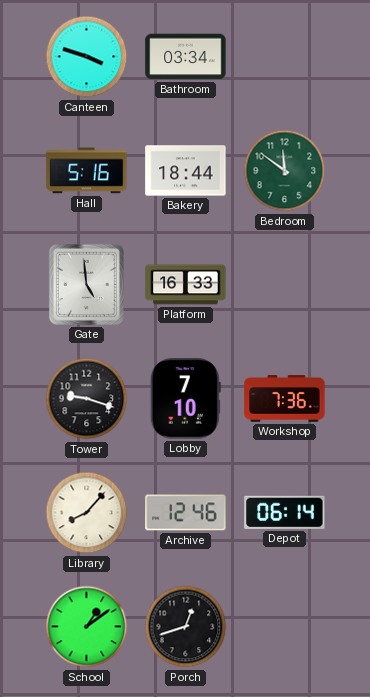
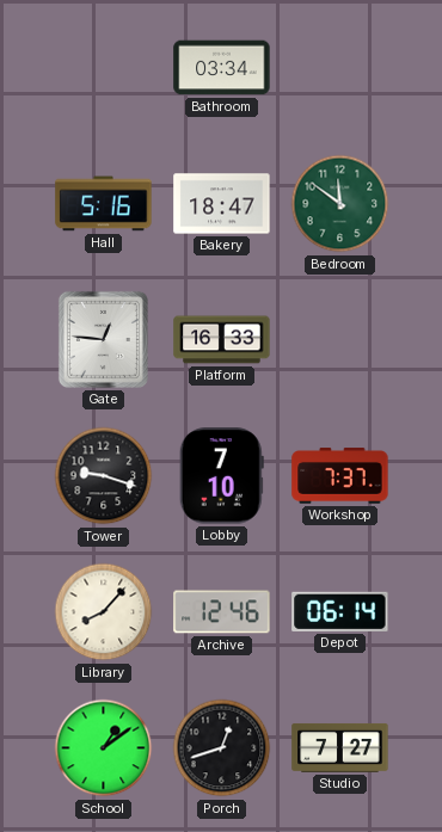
Canteen: 3:48 -> none (87, 57)
Bakery: 18:44 -> 18:47 (222, 204)
Gate: 4:59 -> 12:46 (103, 339)
Workshop: 7:36 -> 7:37 (340, 476)
Studio: none -> 7:27 (340, 747)
